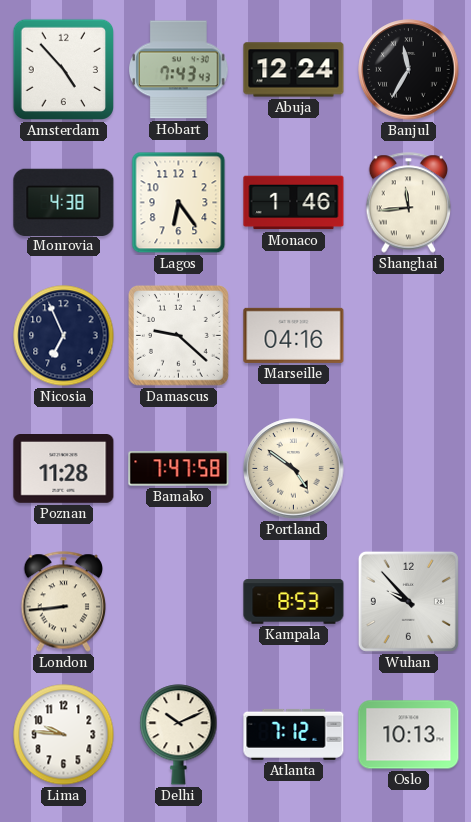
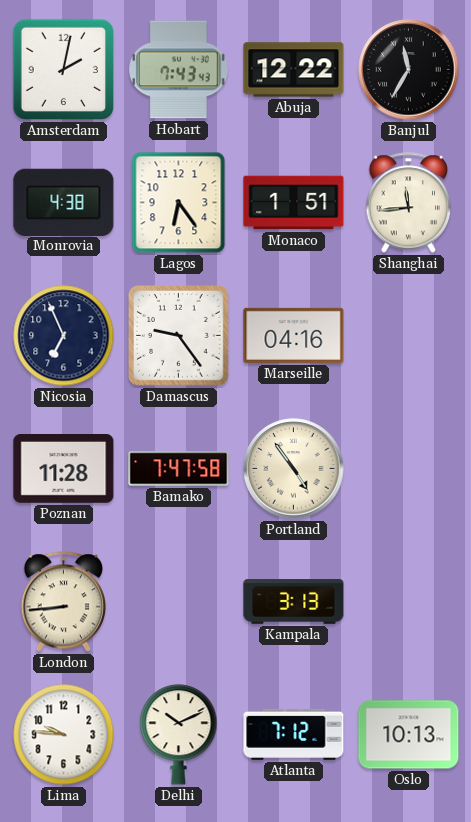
Amsterdam: 4:53 -> 2:02 (63, 70)
Abuja: 12:24 -> 12:22 (294, 70)
Monaco: 1:46 -> 1:51 (294, 203)
Damascus: 9:22 -> 9:24 (178, 335)
Portland: 4:51 -> 4:54 (294, 469)
Kampala: 8:53 -> 3:13 (294, 602)
Wuhan: 9:53 -> none (408, 601)
